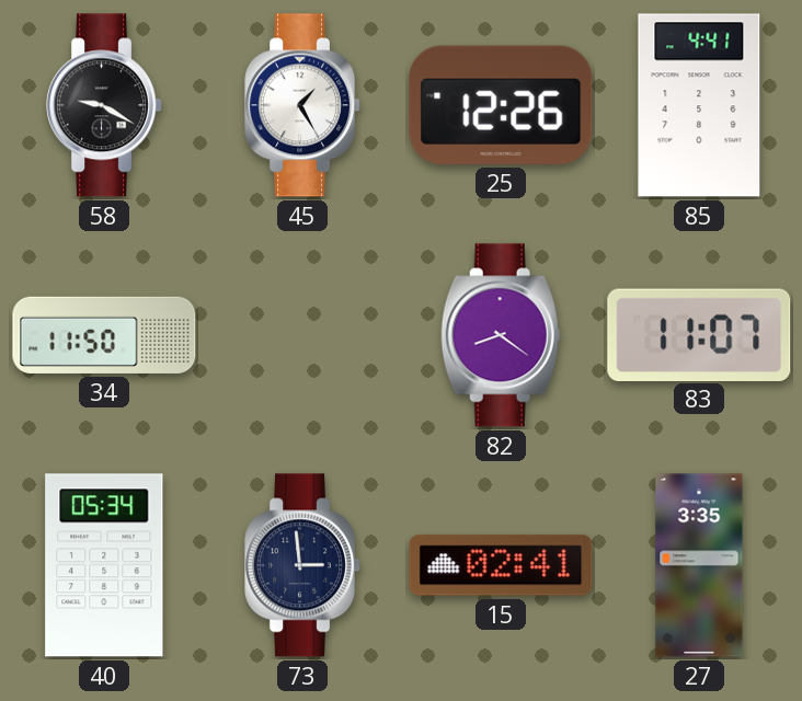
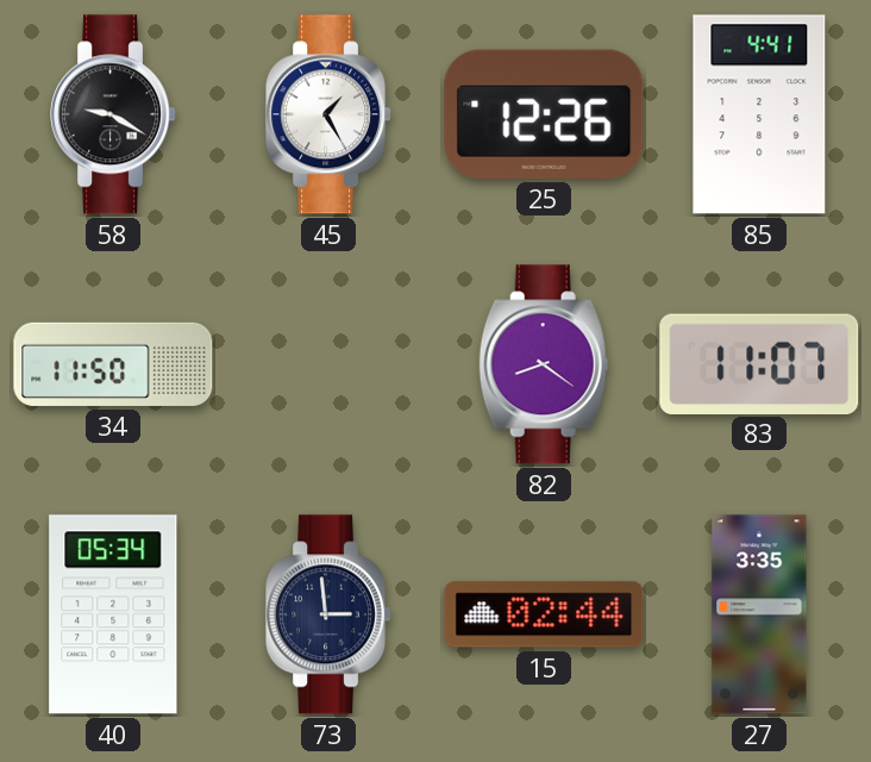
15: 02:41 -> 02:44 (544, 614)
